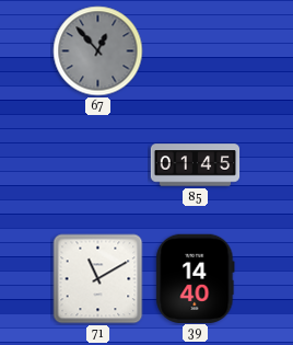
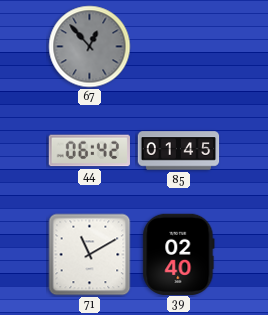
44: none -> 06:42 (89, 151)
39: 14:40 -> 02:40 (179, 254)
